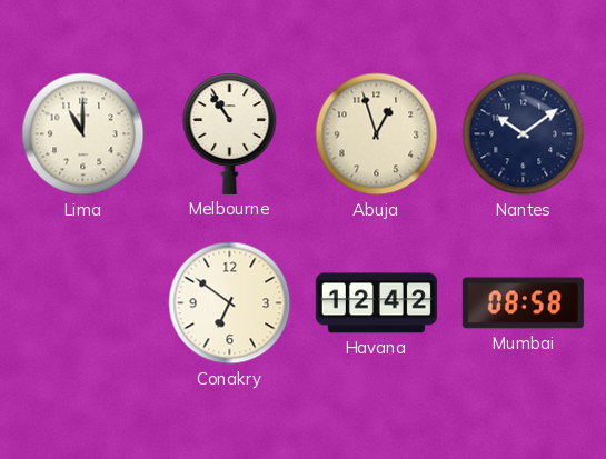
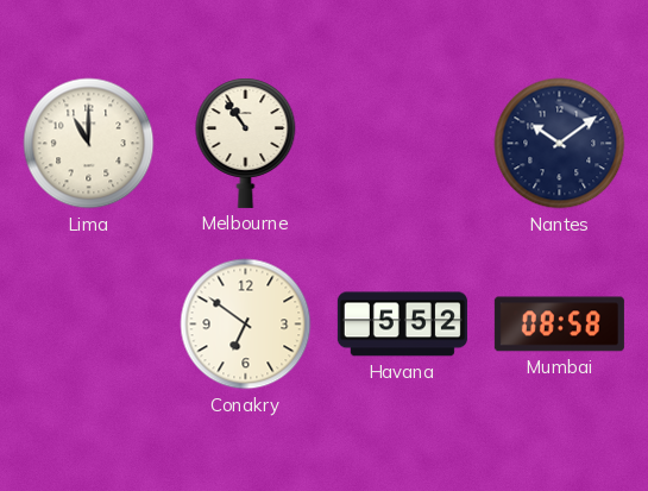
Abuja: 12:57 -> none (377, 134)
Havana: 12:42 -> 5:52 (402, 325)
